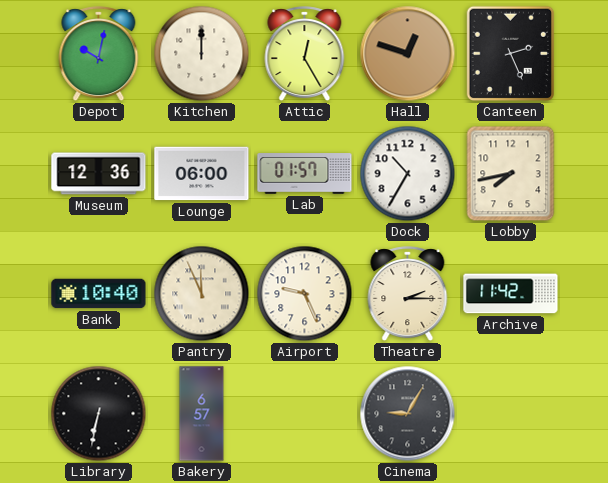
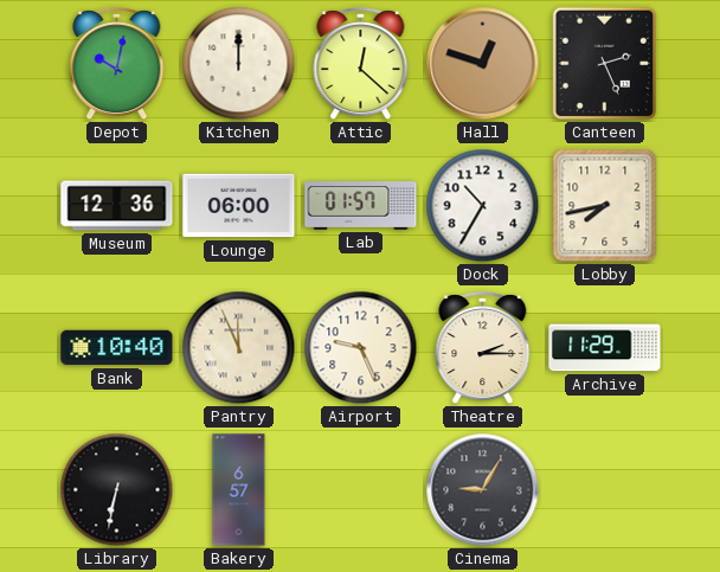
Attic: 12:25 -> 12:22 (361, 64)
Archive: 11:42 -> 11:29 (605, 348)
